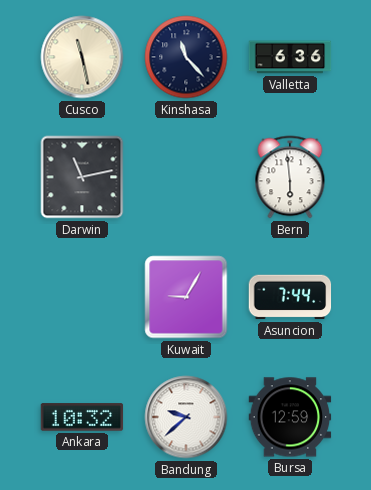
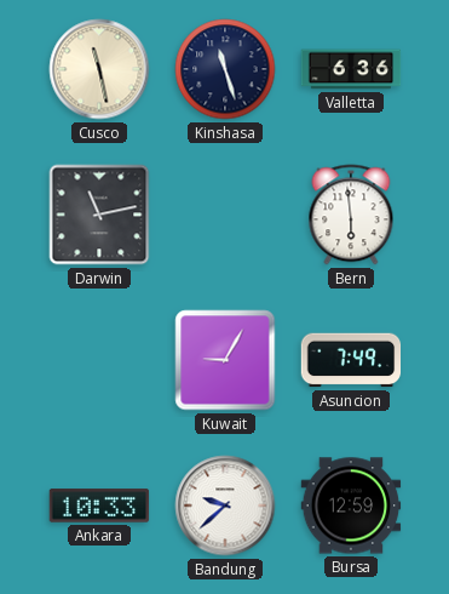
Kinshasa: 11:23 -> 11:27 (225, 69)
Asuncion: 7:44 -> 7:49 (351, 360)
Ankara: 10:32 -> 10:33 (99, 506)
